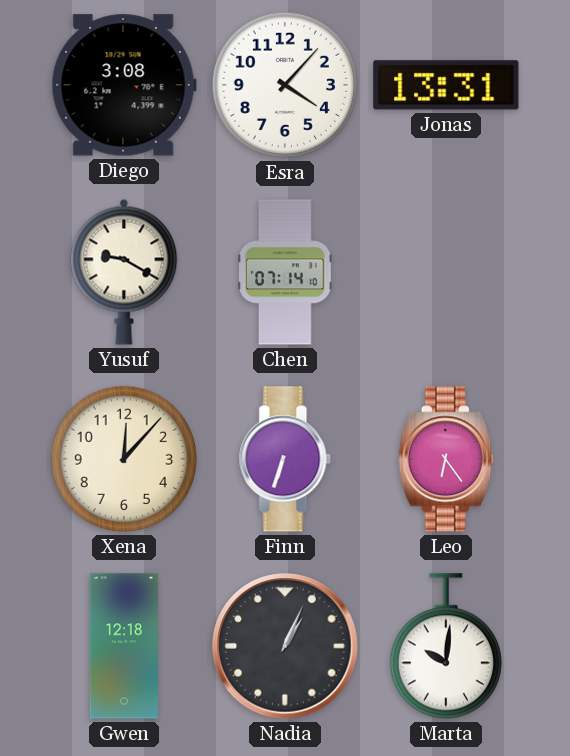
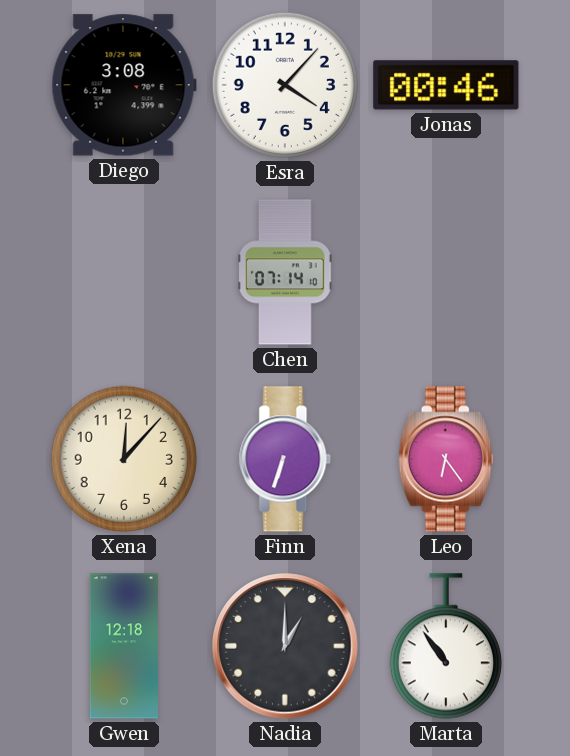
Jonas: 13:31 -> 00:46 (446, 85)
Yusuf: 9:20 -> none (124, 272)
Nadia: 1:04 -> 1:00 (285, 646)
Marta: 10:01 -> 10:54 (446, 646)
